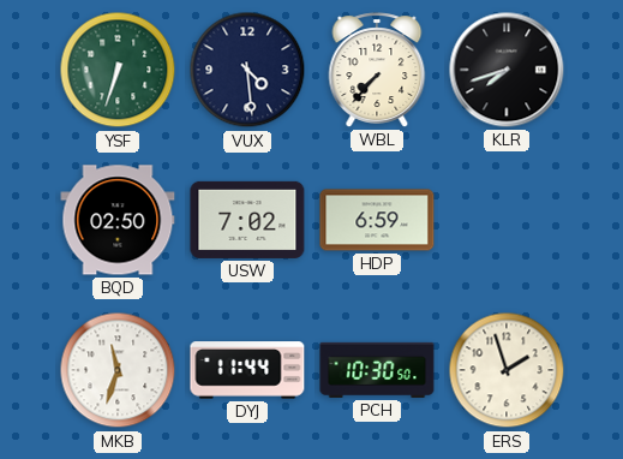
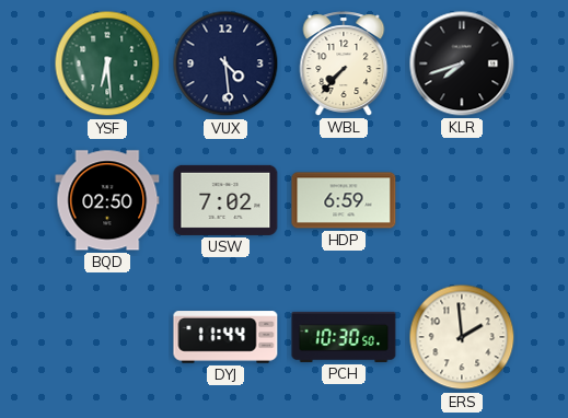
YSF: 6:33 -> 6:29 (107, 63)
MKB: 11:33 -> none (118, 370)
ERS: 1:57 -> 1:59 (462, 337)
